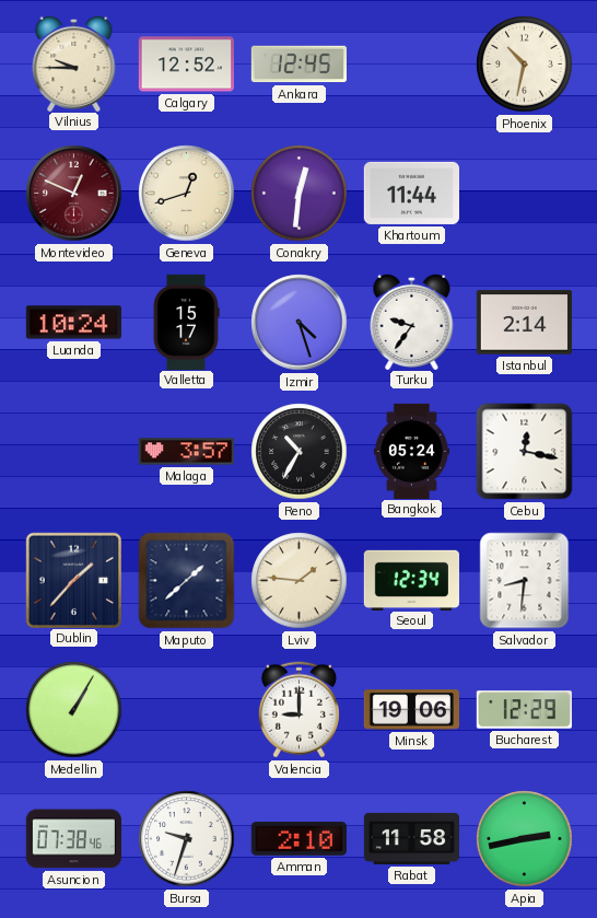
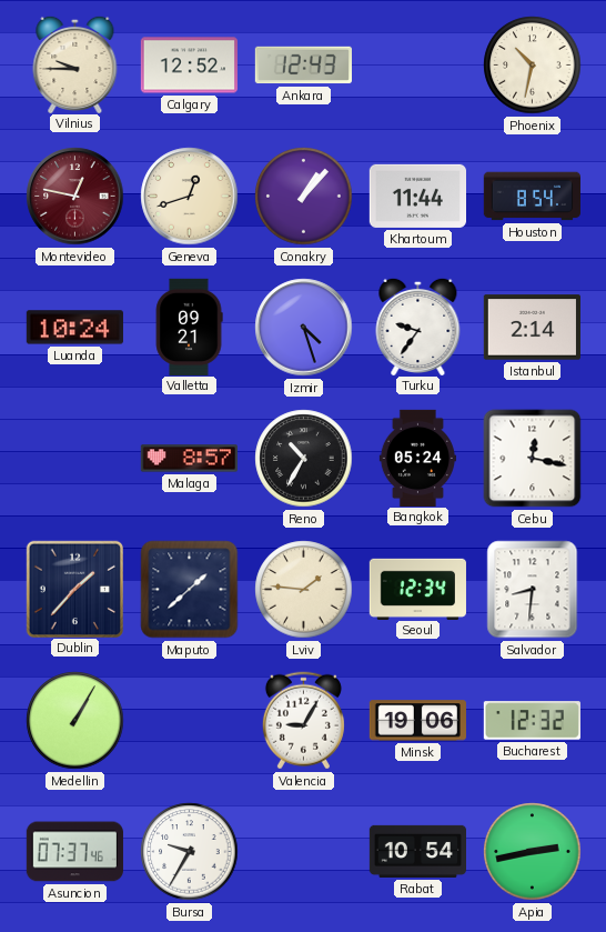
Ankara: 12:45 -> 12:43 (303, 66)
Montevideo: 12:49 -> 12:47 (75, 197)
Conakry: 12:31 -> 1:07 (304, 197)
Houston: none -> 8:54 (532, 197)
Valletta: 15:17 -> 09:21 (189, 327)
Malaga: 3:57 -> 8:57 (189, 459)
Valencia: 9:00 -> 9:05 (303, 721)
Bucharest: 12:29 -> 12:32 (532, 721)
Asuncion: 07:38 -> 07:37 (74, 852)
Bursa: 9:33 -> 9:35 (190, 852)
Amman: 2:10 -> none (298, 838)
Rabat: 11:58 -> 10:54 (417, 851)
